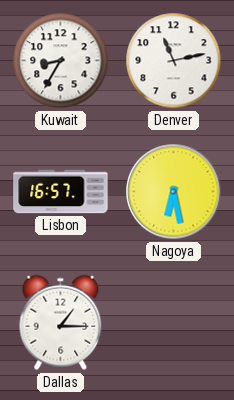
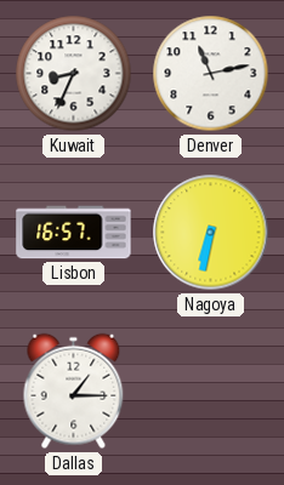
Kuwait: 8:35 -> 8:34 (74, 74)
Nagoya: 6:28 -> 6:32 (211, 233)
